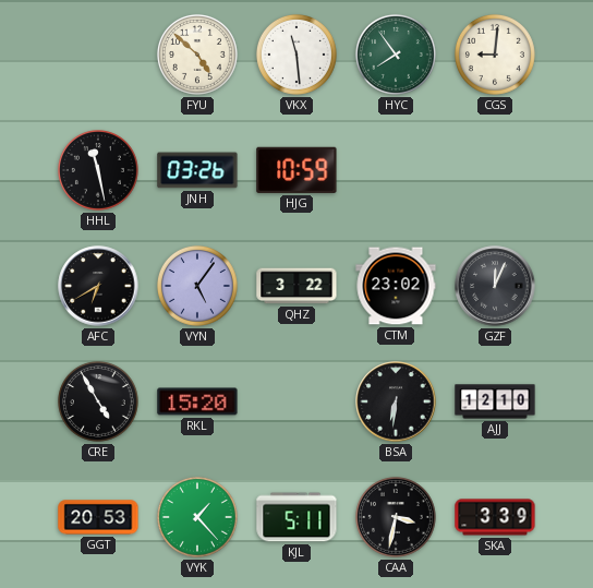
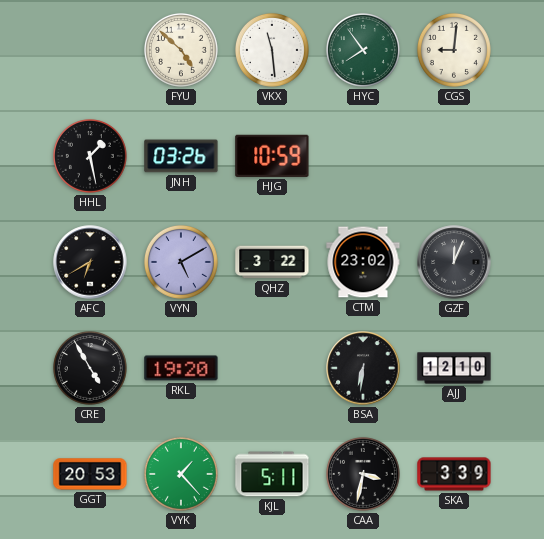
HHL: 11:28 -> 1:28 (90, 156)
VYN: 5:06 -> 5:10 (181, 262)
RKL: 15:20 -> 19:20 (181, 368)
